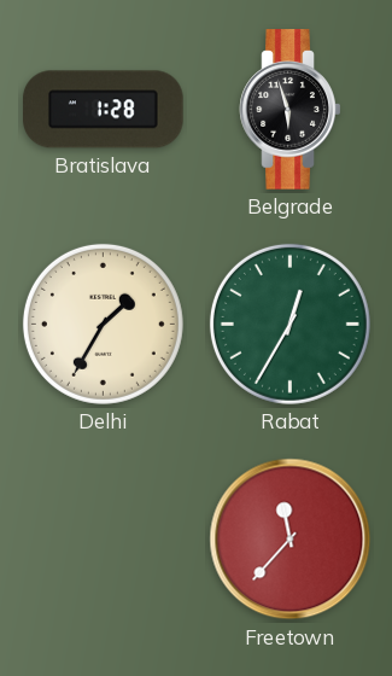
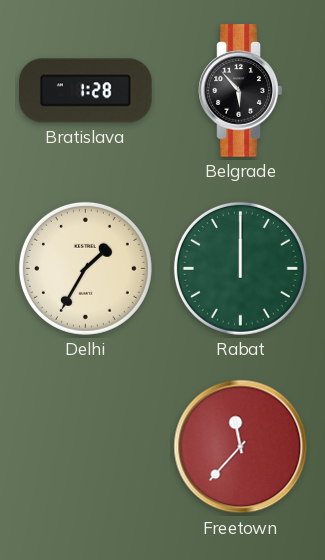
Belgrade: 5:57 -> 5:53 (241, 91)
Rabat: 12:35 -> 12:00 (240, 268)
